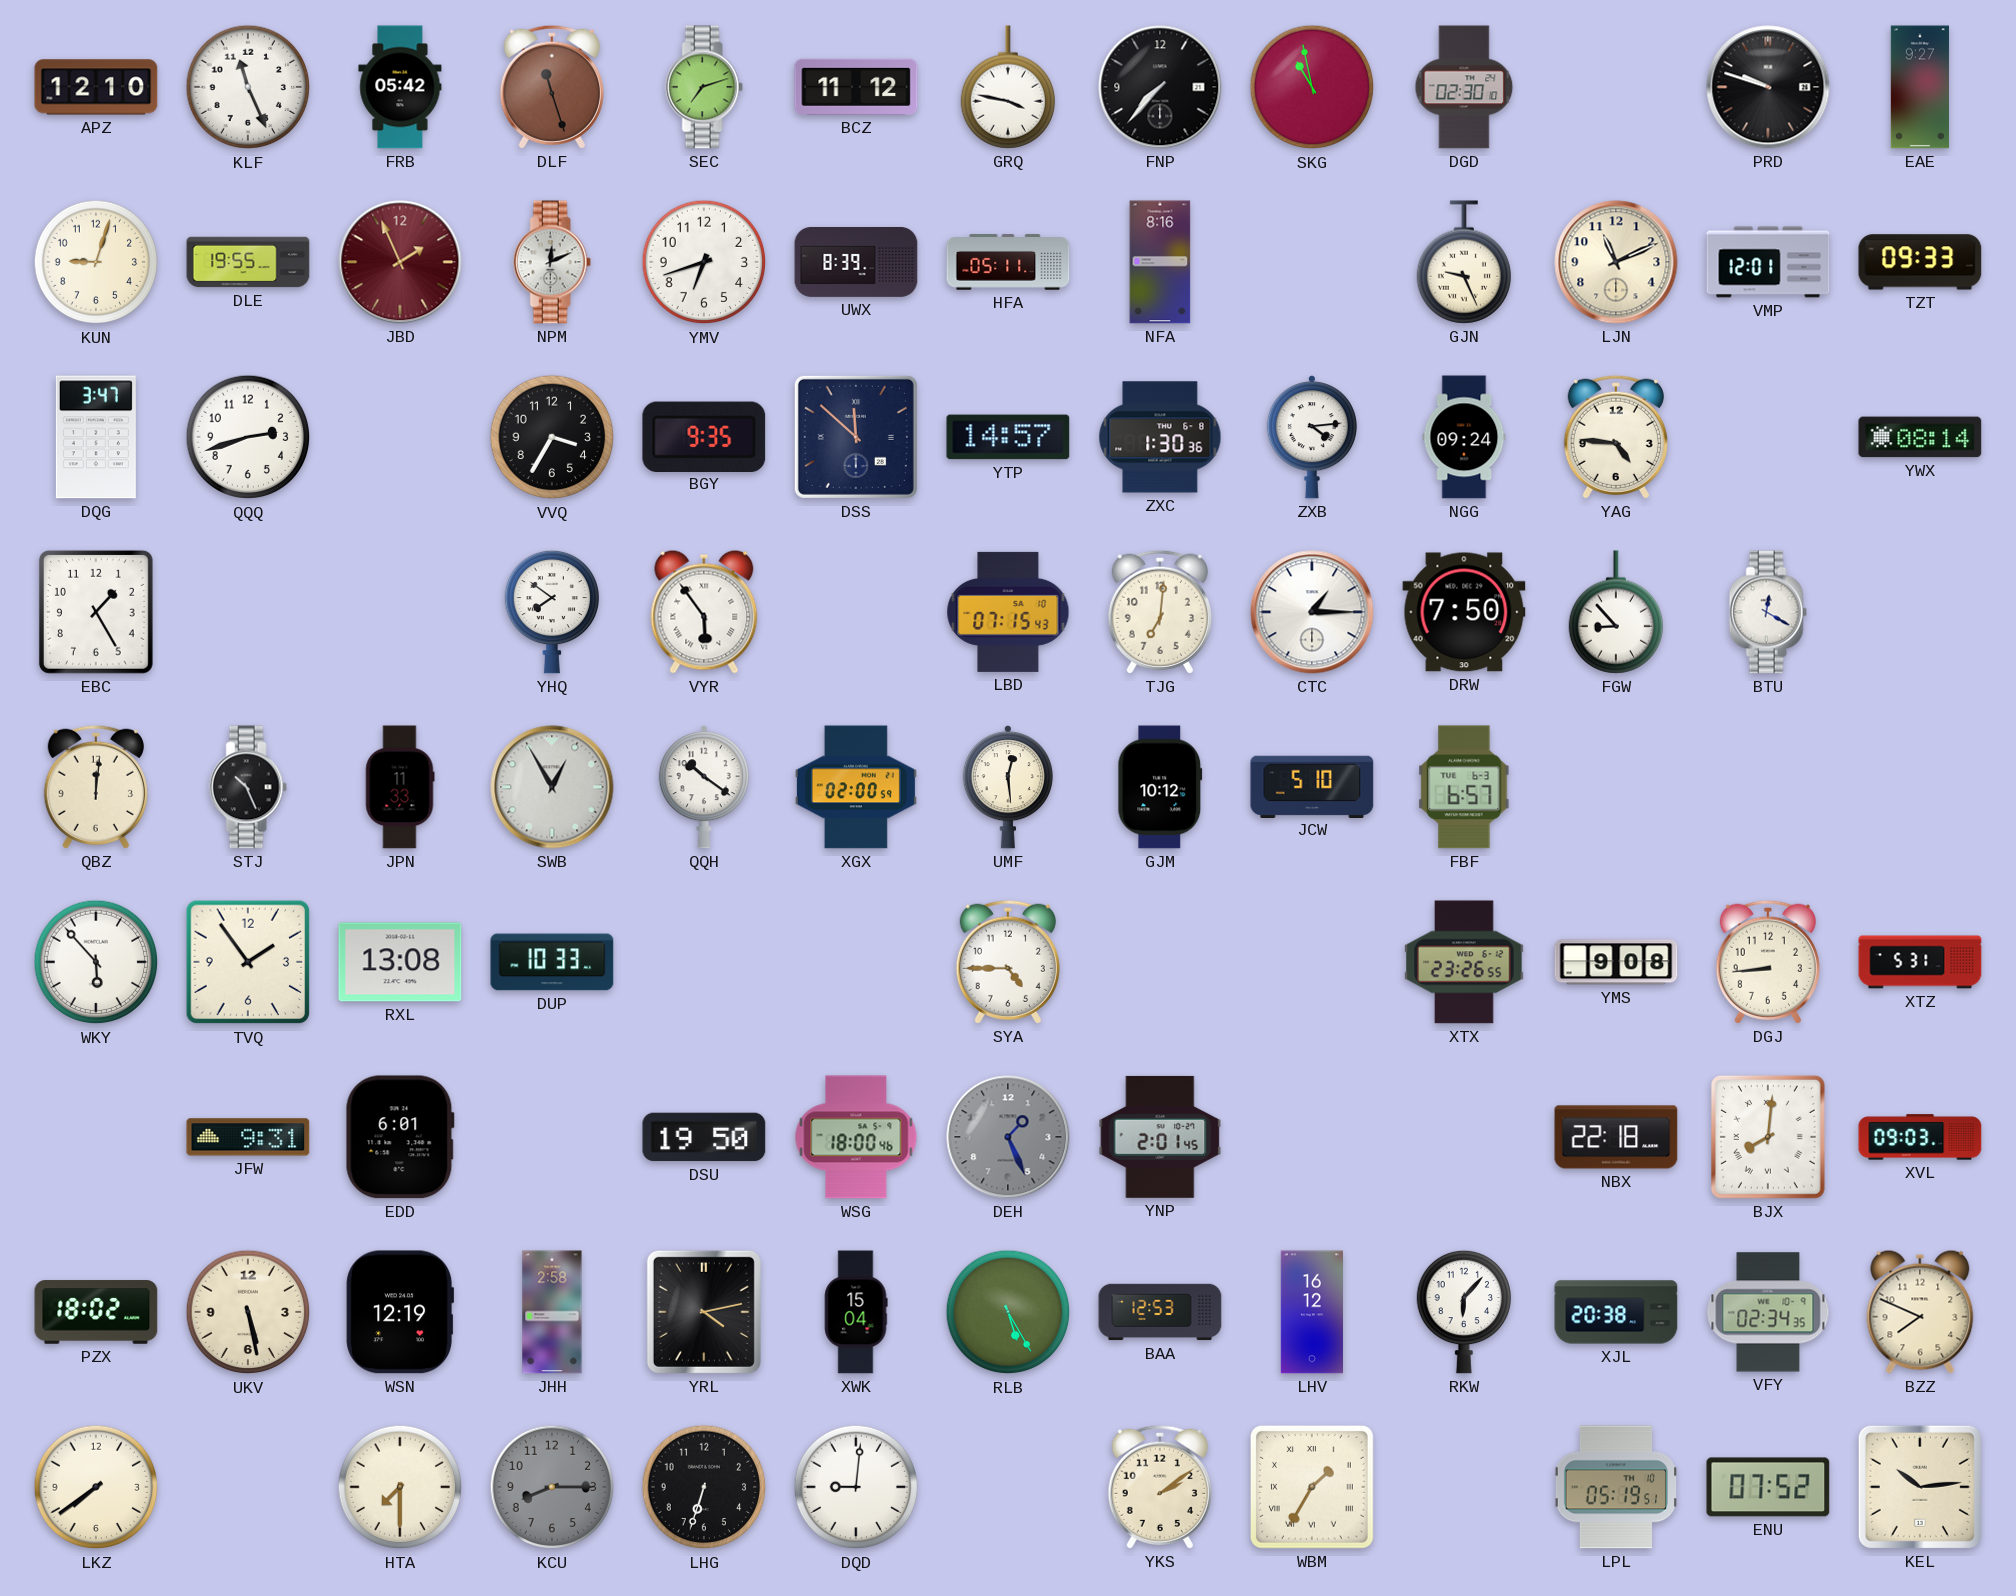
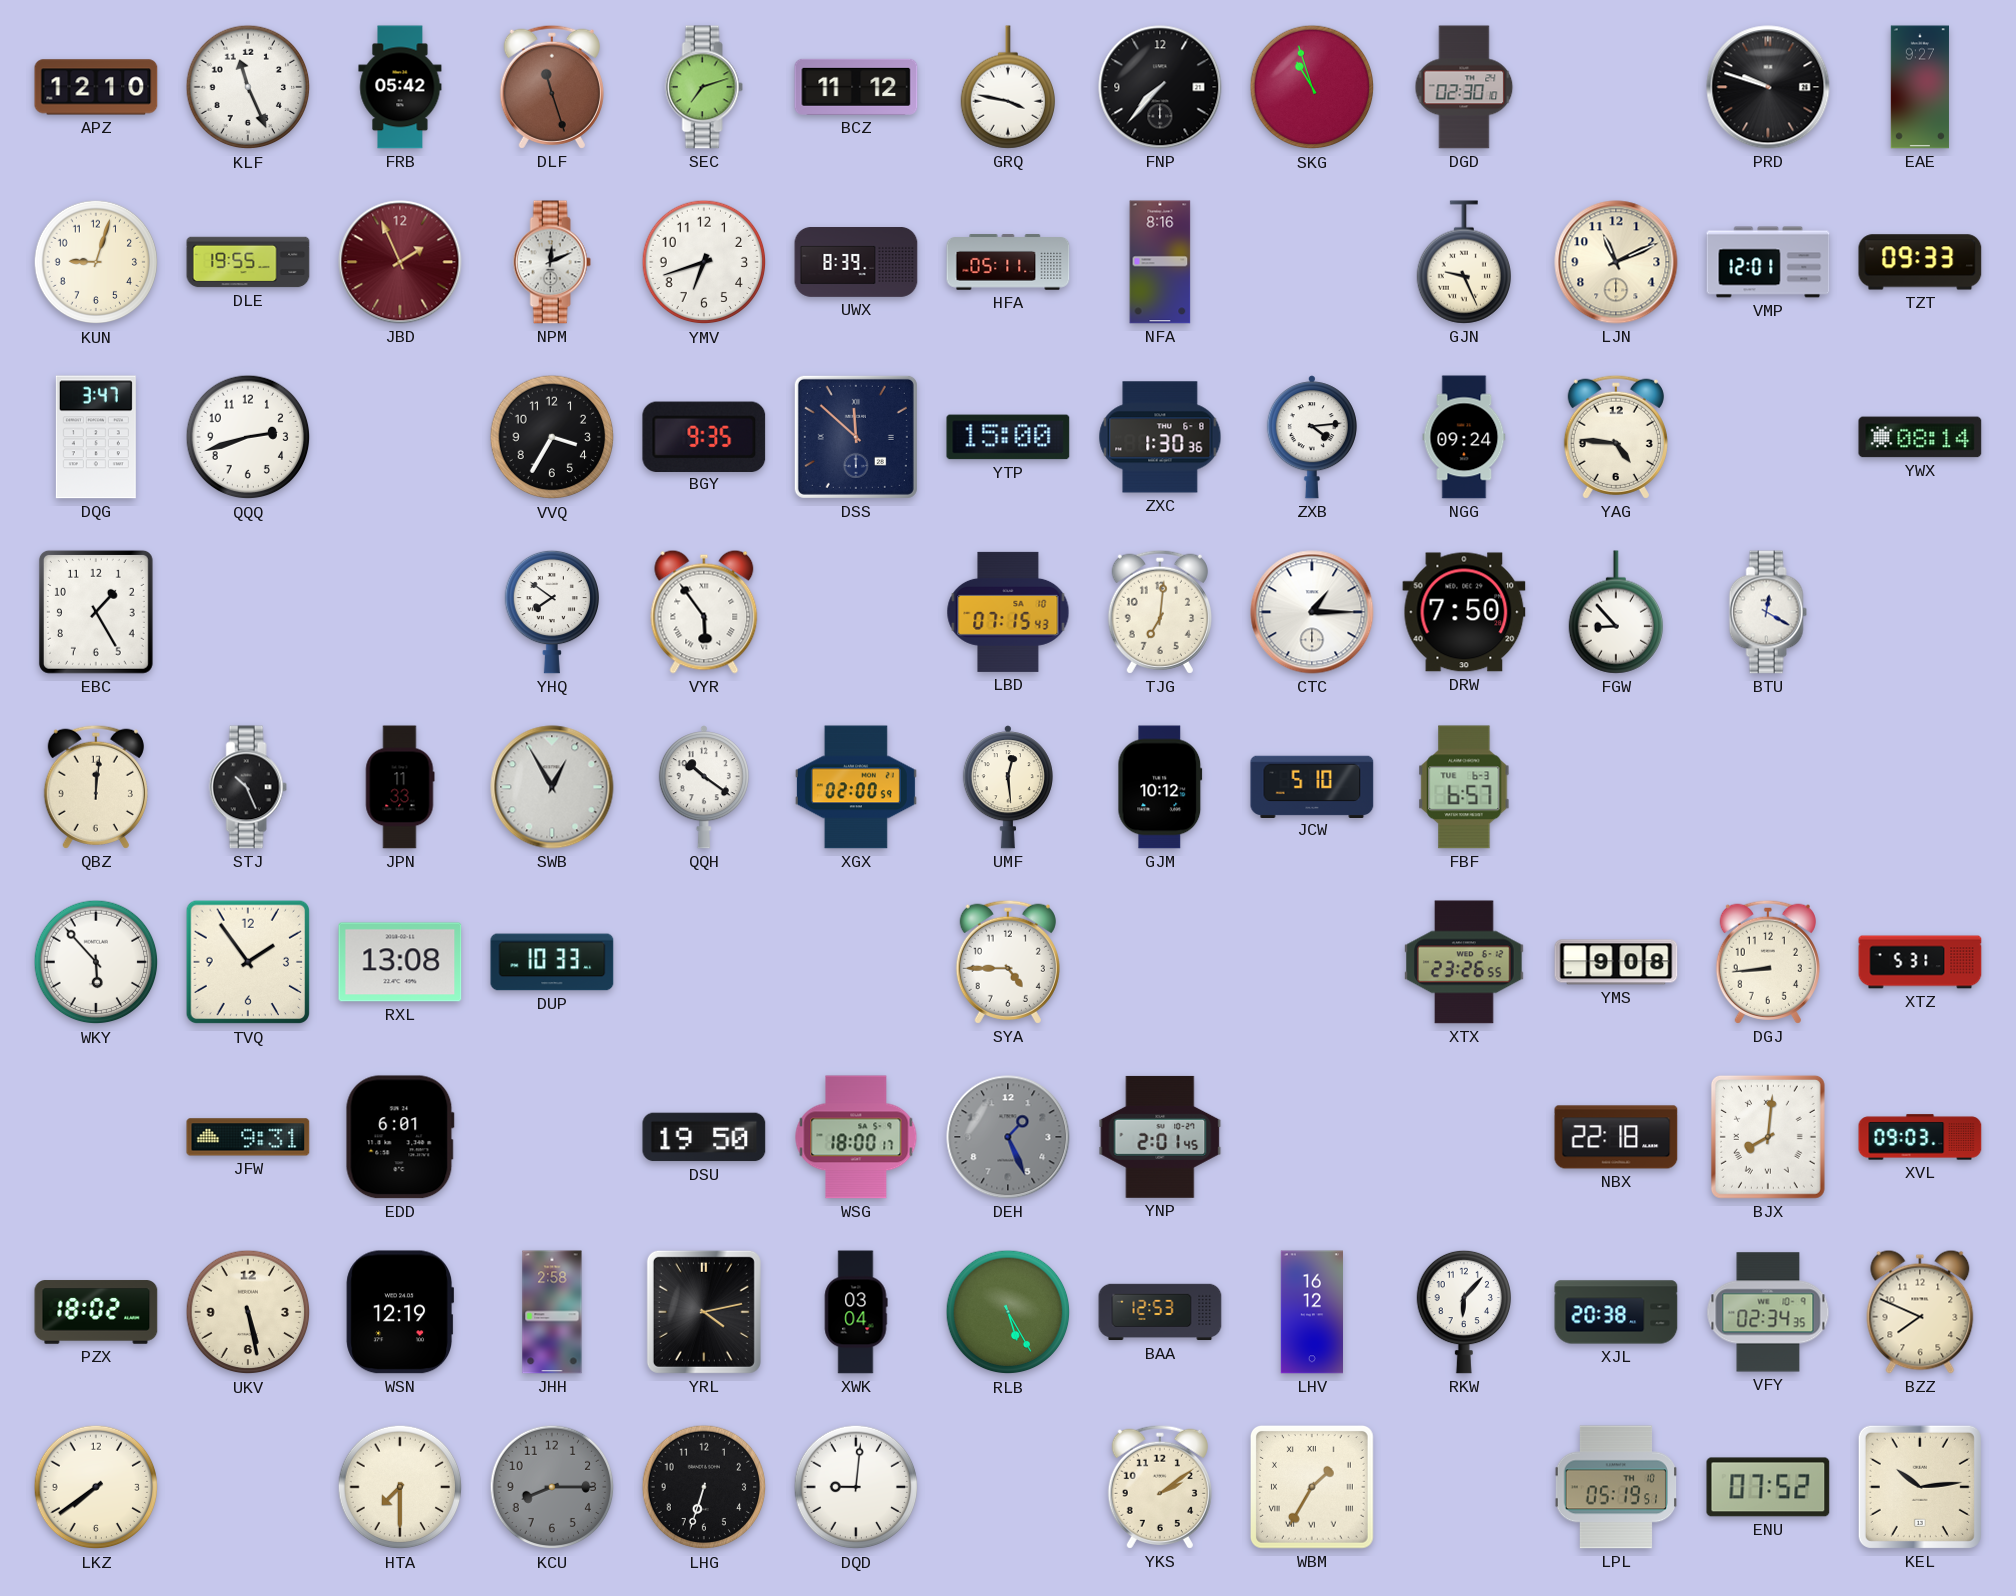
SKG: 10:58 -> 10:57 (1312, 87)
YTP: 14:57 -> 15:00 (1008, 437)
WSG: 18:00:46 -> 18:00:17 (856, 1137)
XWK: 15:04 -> 03:04 (856, 1312)
